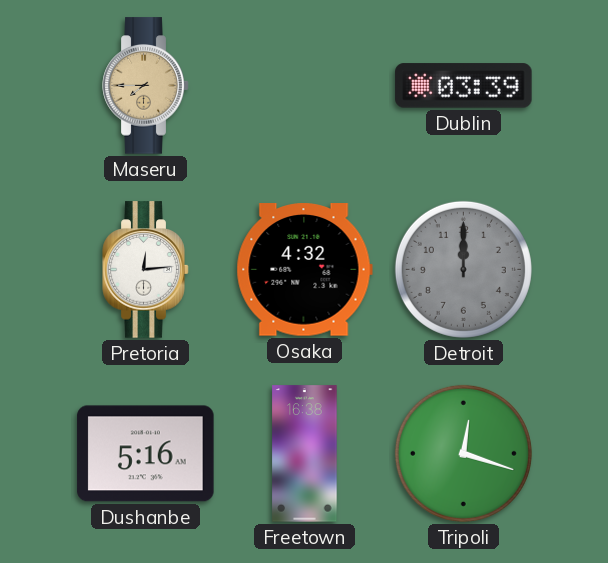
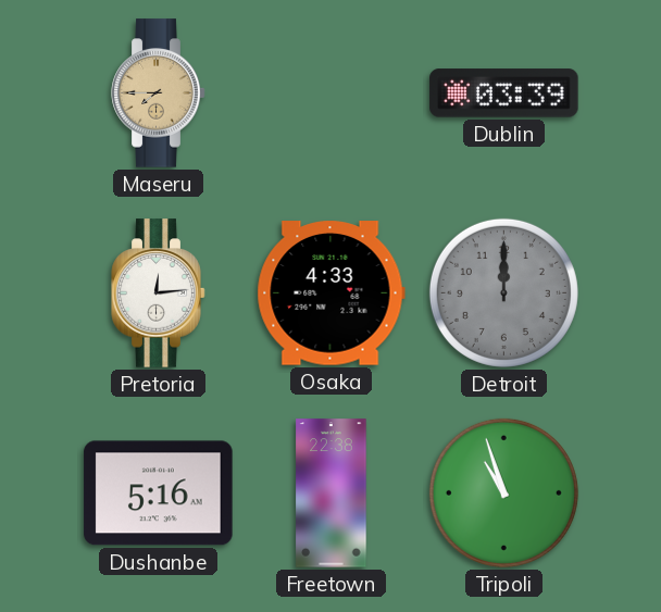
Osaka: 4:32 -> 4:33 (330, 293)
Freetown: 16:38 -> 22:38 (332, 494)
Tripoli: 12:18 -> 10:57 (503, 492)
